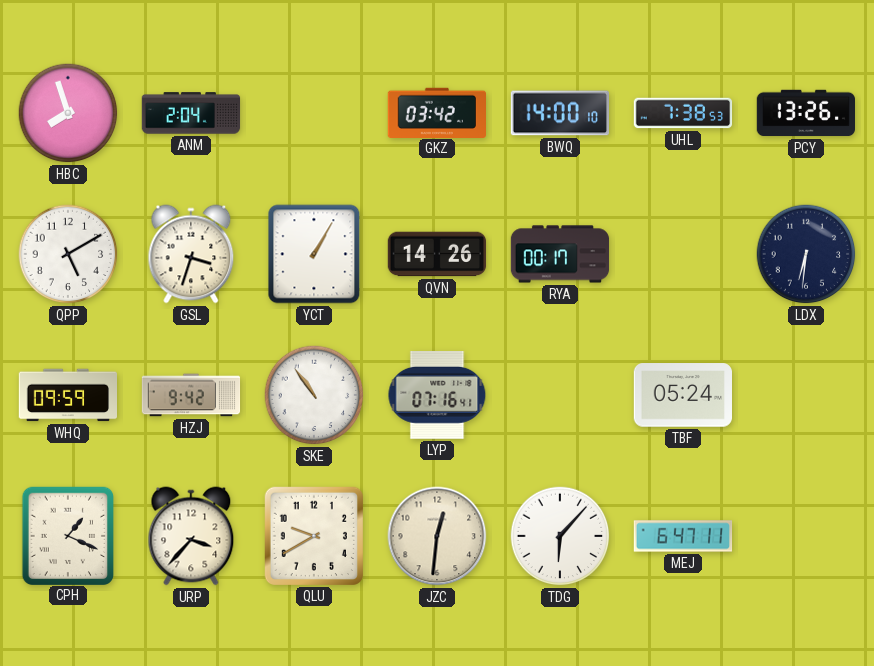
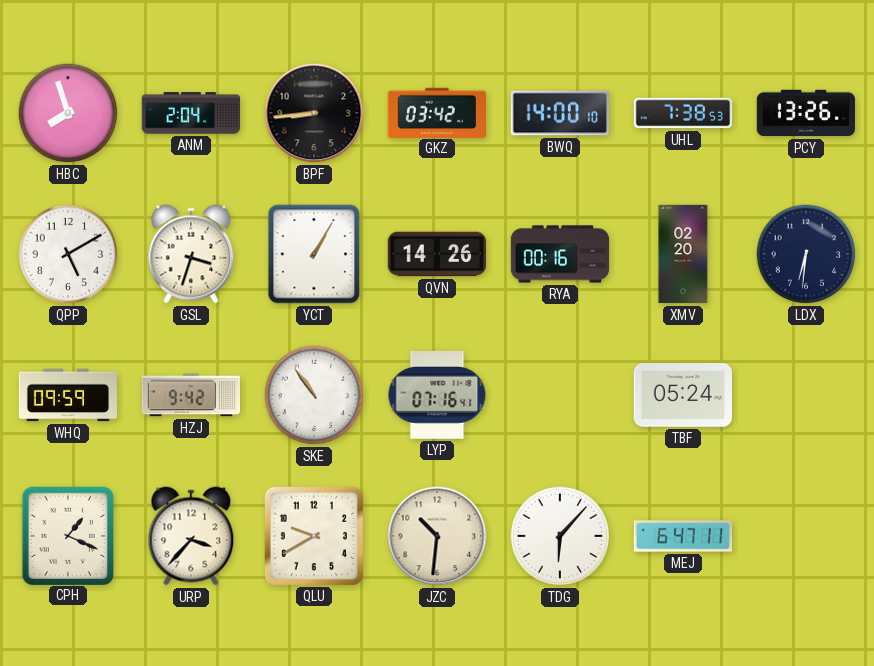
BPF: none -> 8:44 (314, 113)
RYA: 00:17 -> 00:16 (560, 254)
XMV: none -> 02:20 (683, 254)
JZC: 12:31 -> 10:31 (437, 536)
